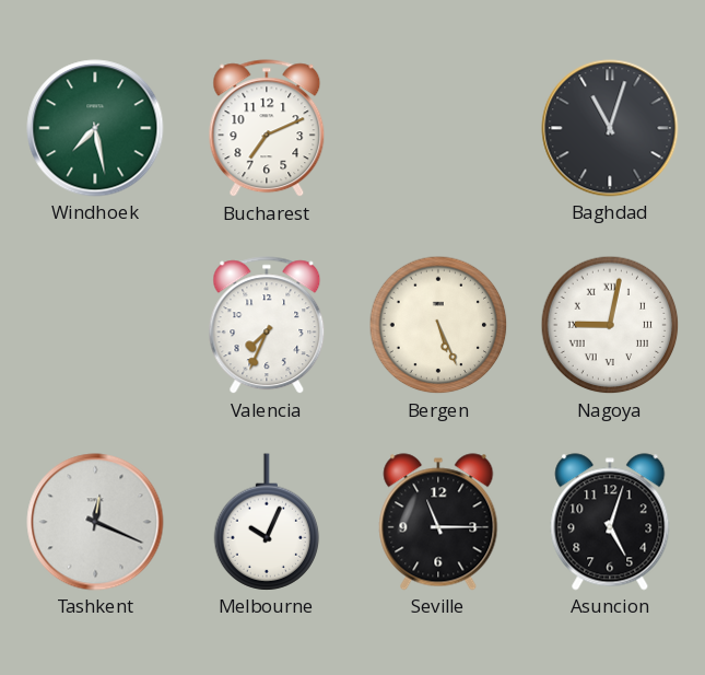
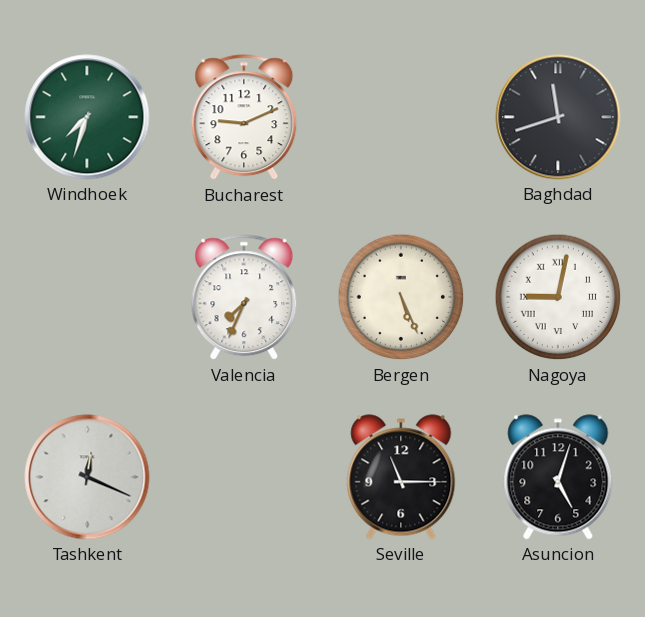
Windhoek: 7:28 -> 7:33 (87, 117)
Bucharest: 7:11 -> 9:11 (244, 118)
Baghdad: 11:03 -> 11:42 (558, 117)
Melbourne: 10:04 -> none (267, 522)
